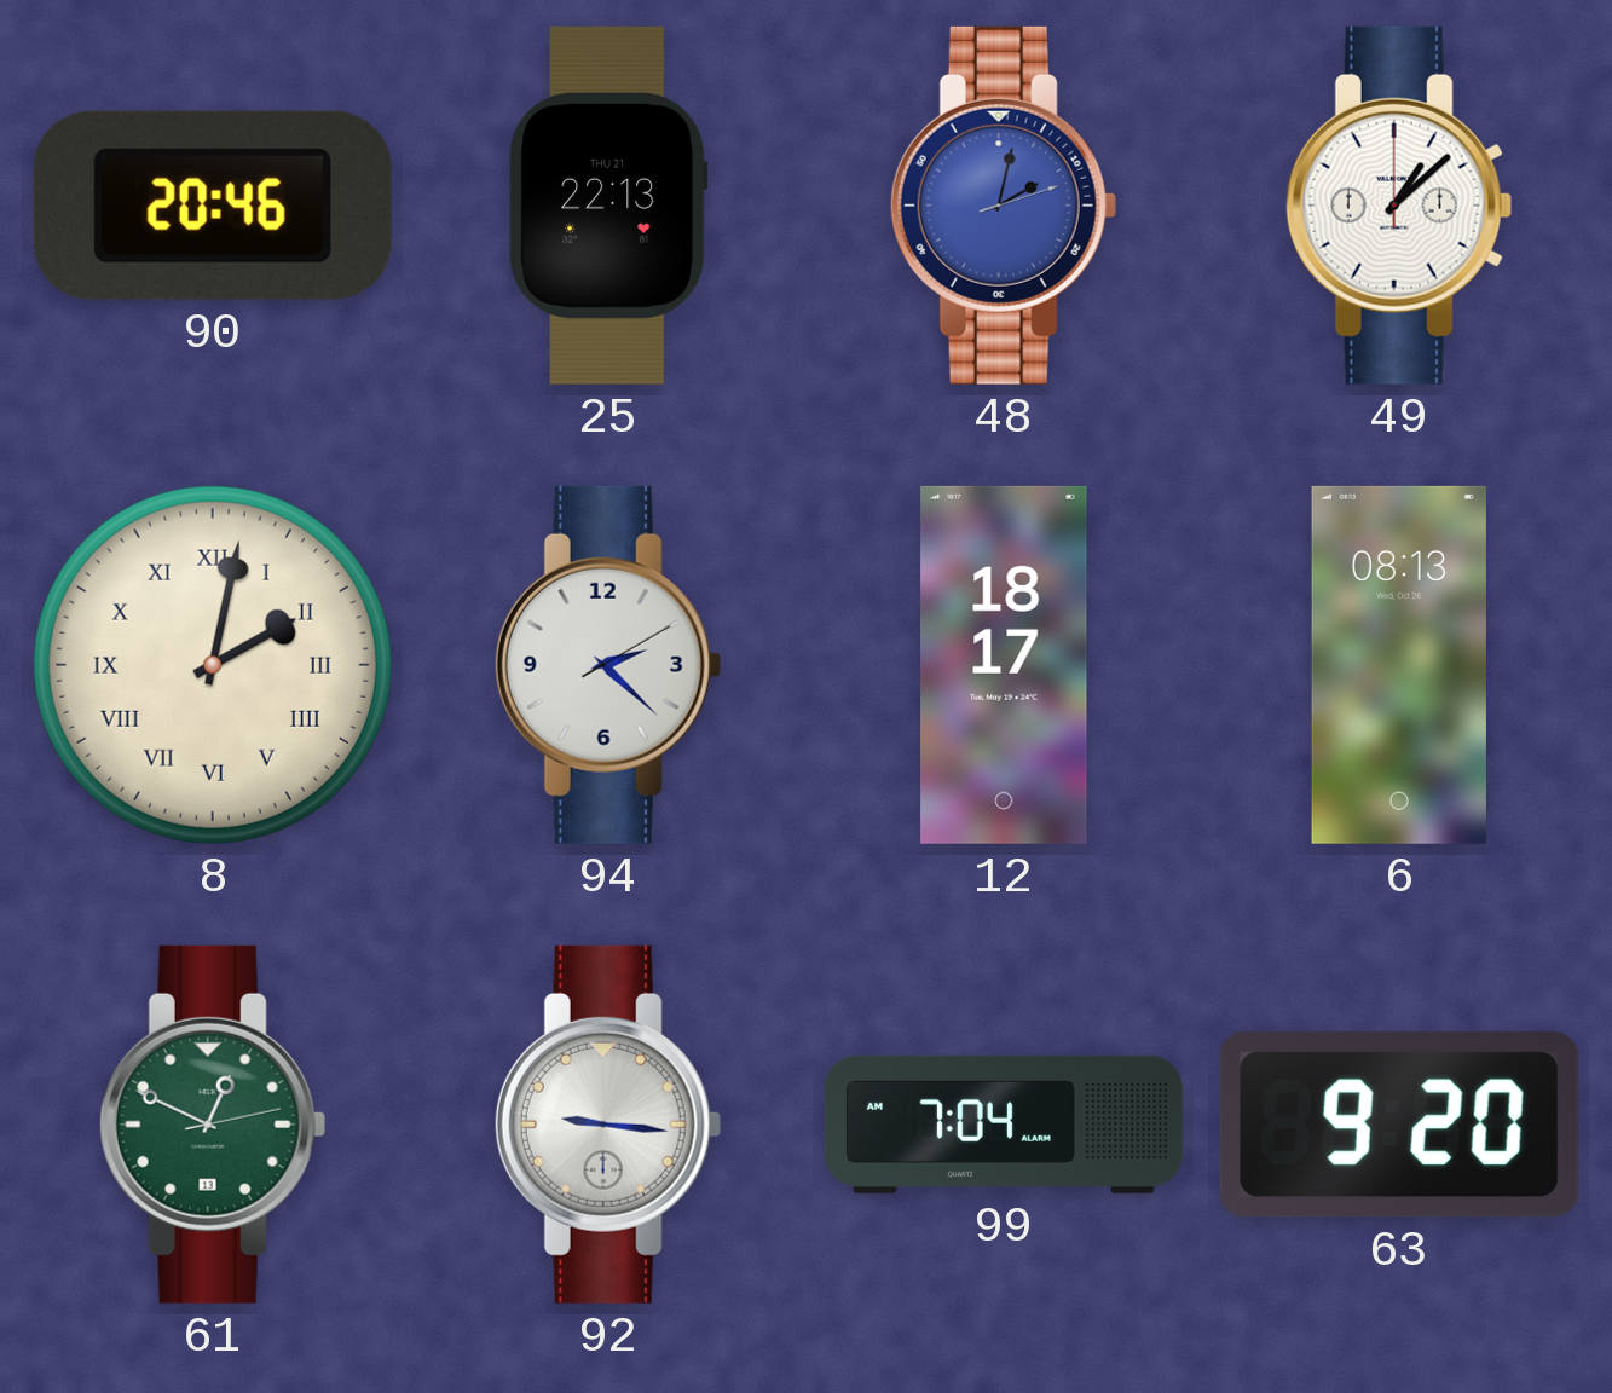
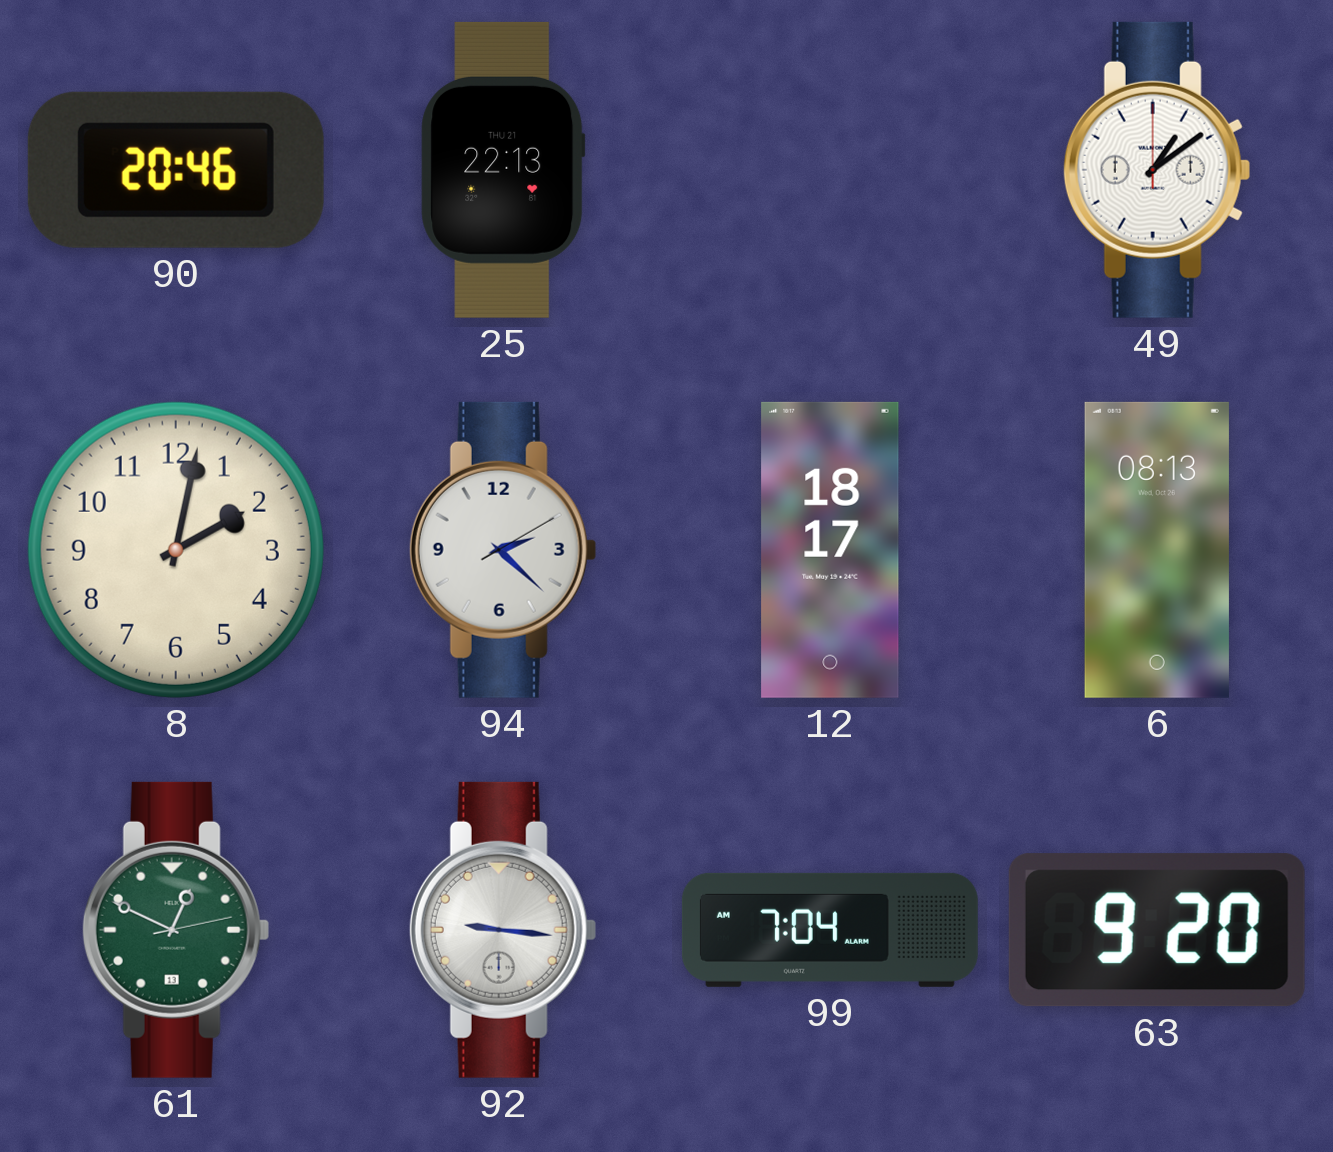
48: 2:02 -> none (1004, 206)
49: 1:08 -> 1:09 (1157, 170)
8 numerals: Roman -> Arabic (176, 550)
